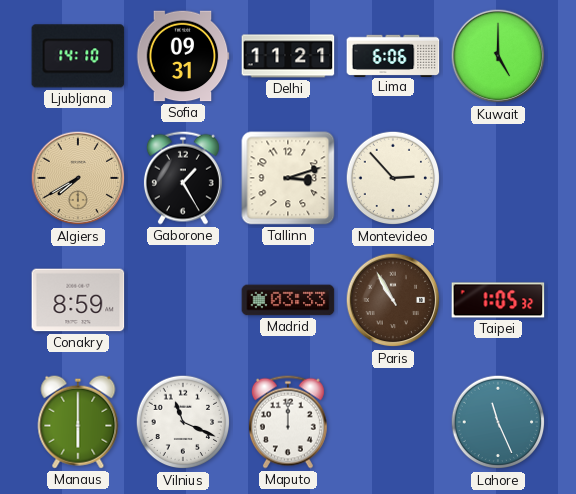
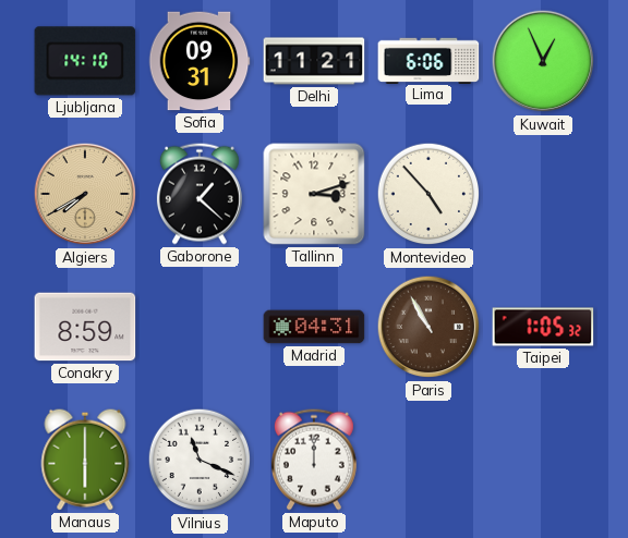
Kuwait: 5:00 -> 12:56 (543, 61)
Gaborone: 1:25 -> 1:22 (200, 194)
Montevideo: 2:53 -> 4:53 (428, 194)
Madrid: 03:33 -> 04:31 (314, 327)
Lahore: 11:26 -> none (498, 422)
